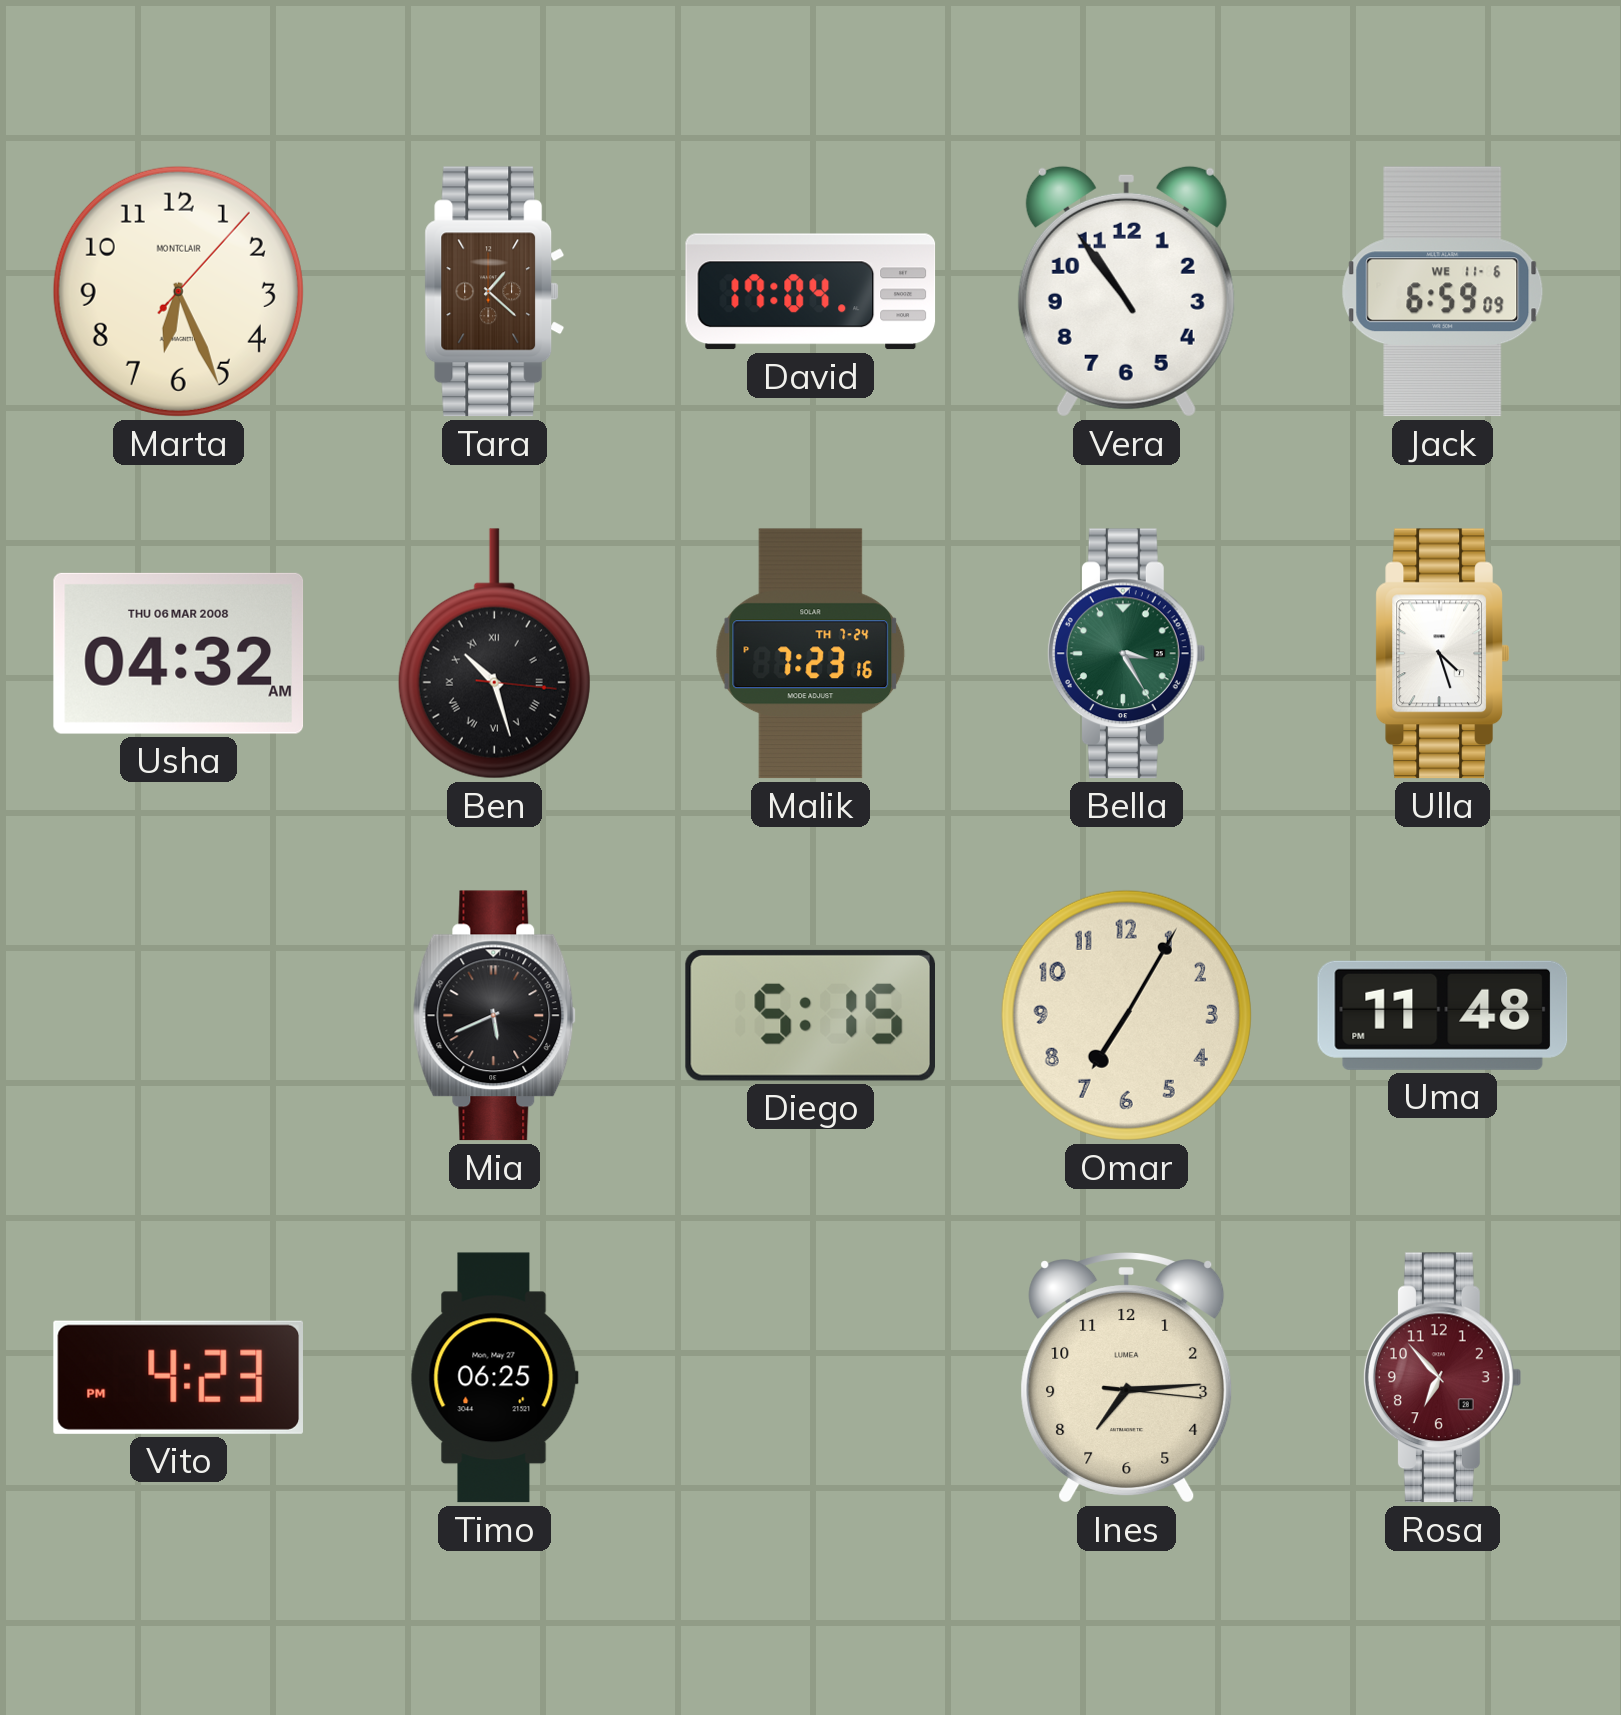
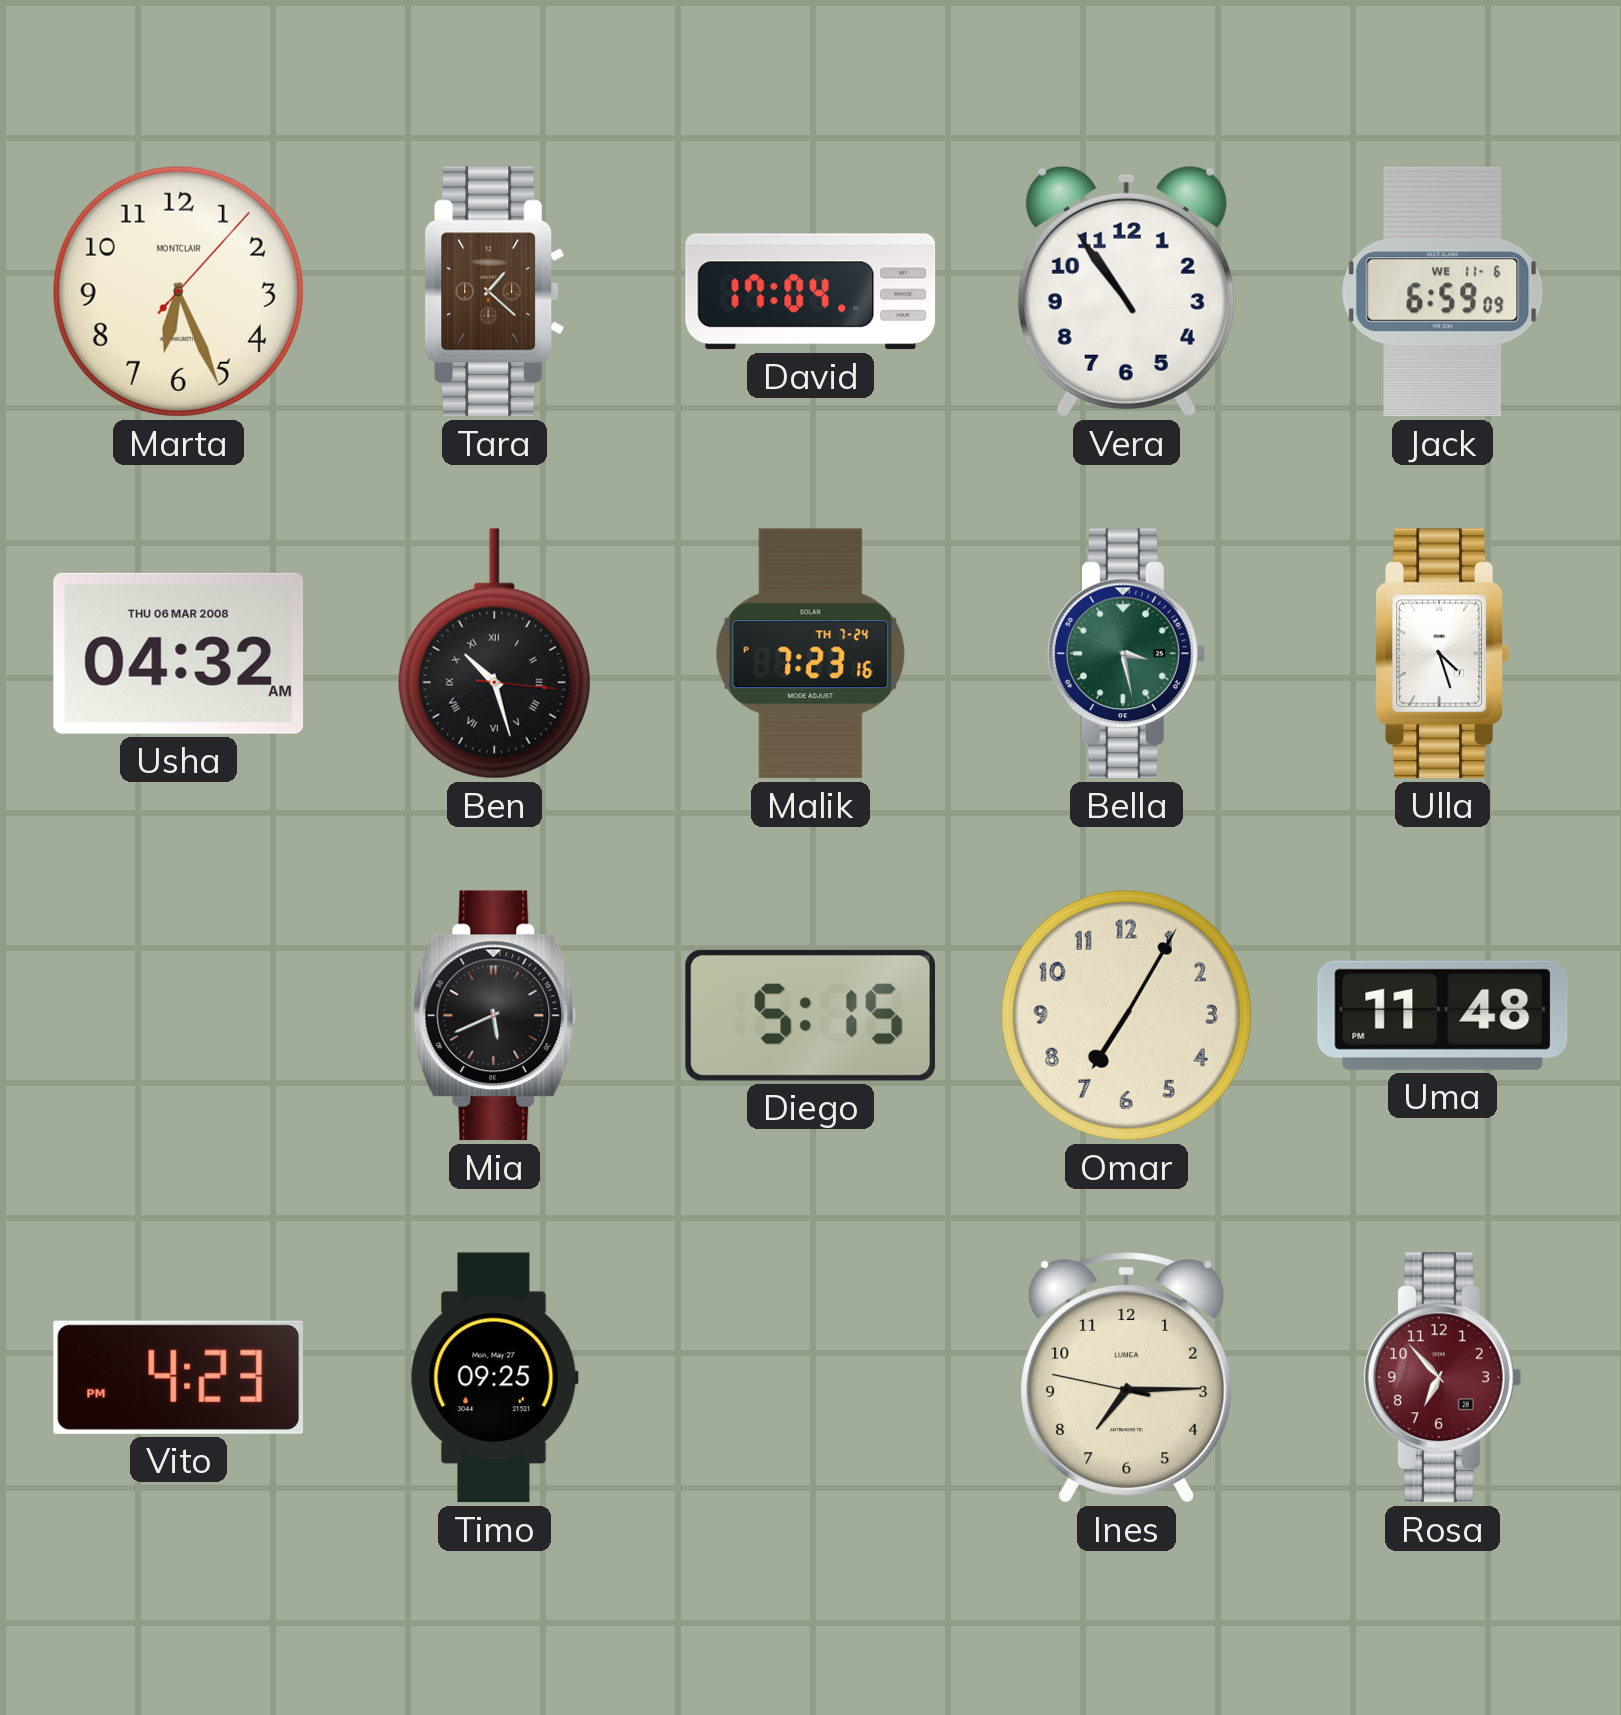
Bella: 3:25 -> 3:28 (1126, 654)
Timo: 06:25 -> 09:25 (494, 1378)
Ines: 7:14:16 -> 7:14:47 (1127, 1378)
